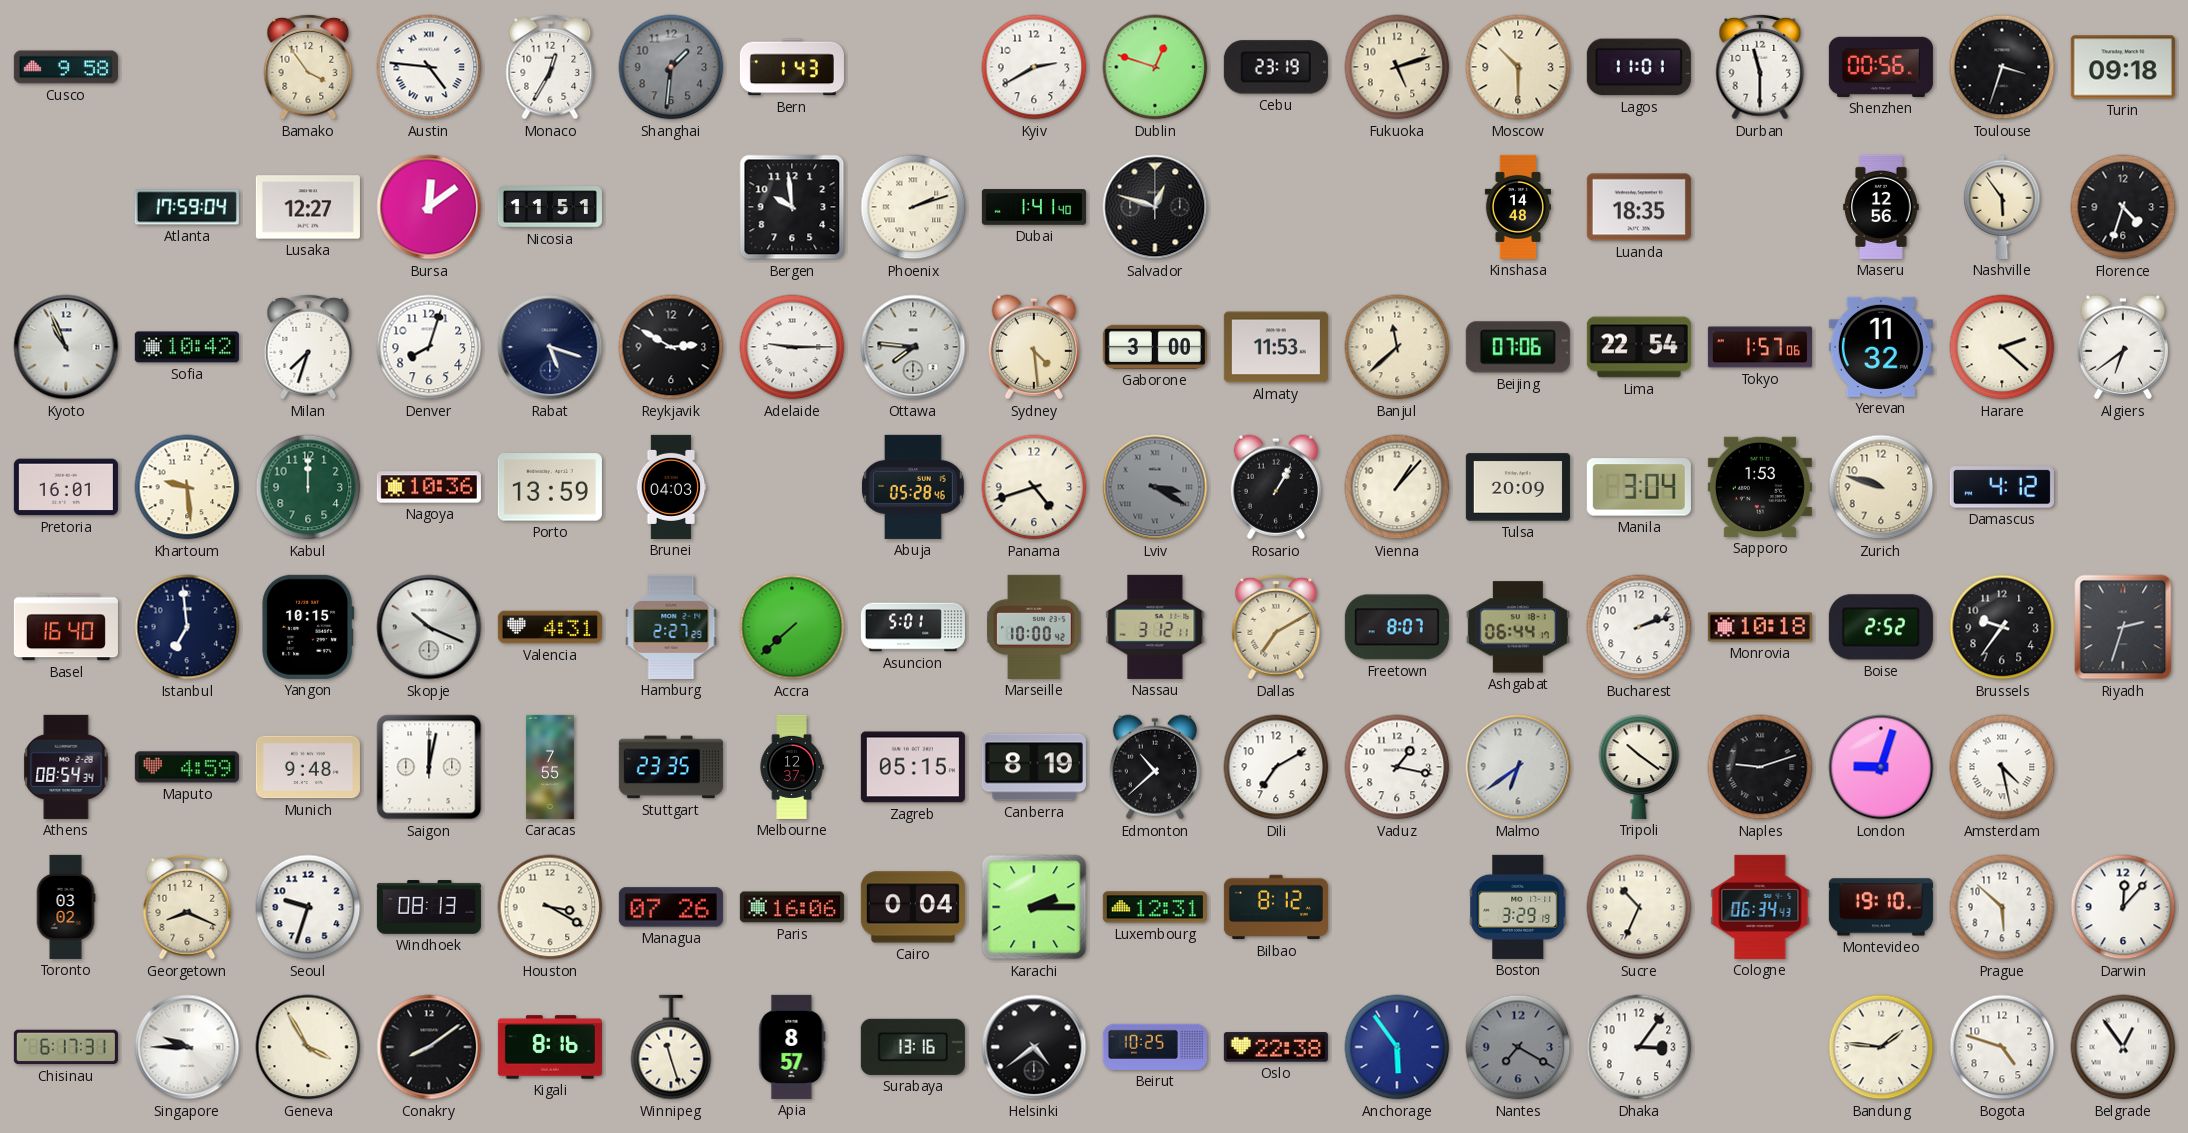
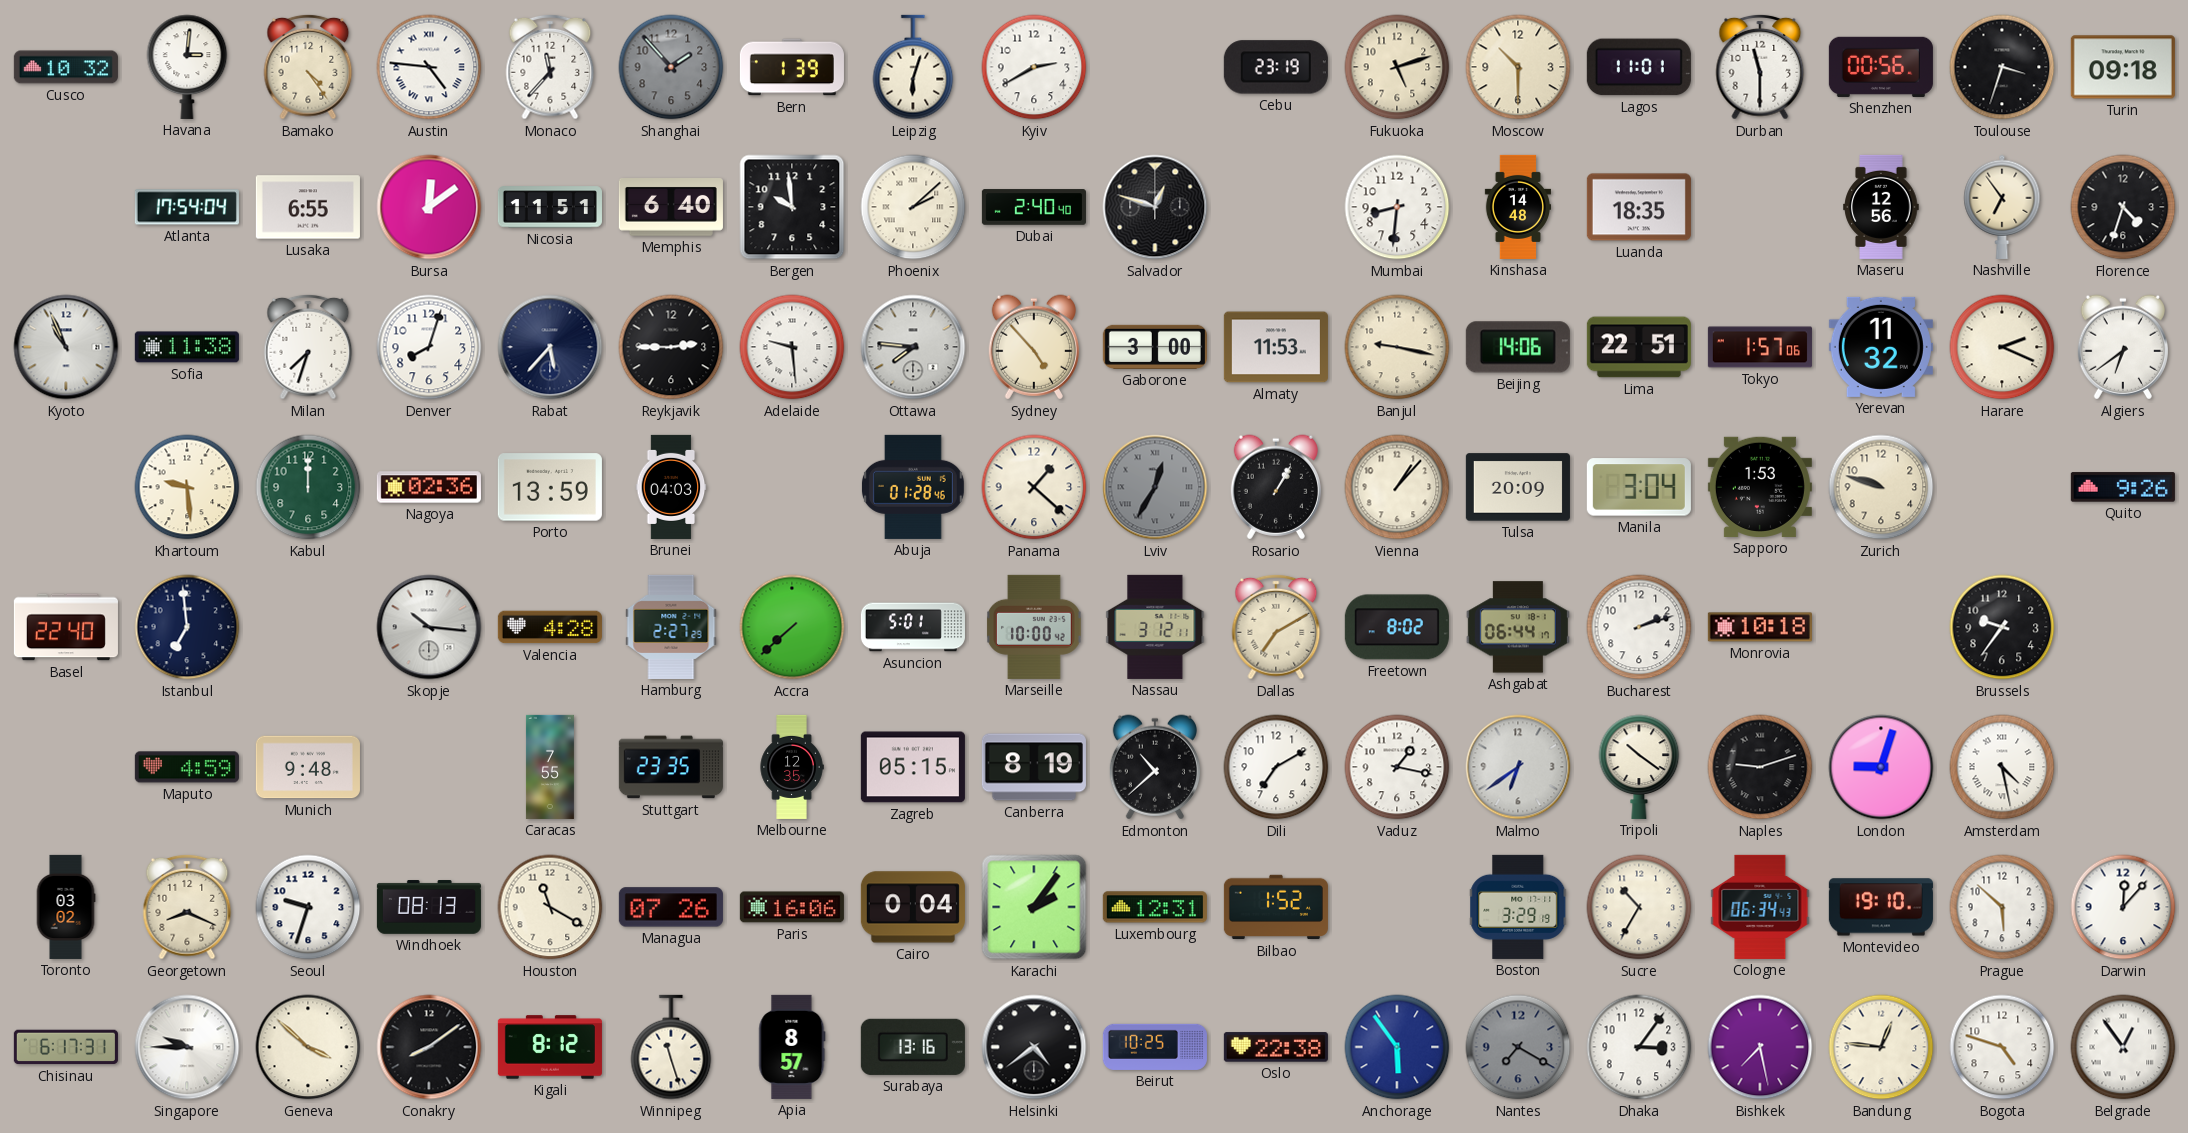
Cusco: 9:58 -> 10:32 (66, 67)
Havana: none -> 3:01 (187, 67)
Bamako: 3:54 -> 4:24 (308, 67)
Monaco: 12:35 -> 11:37 (550, 67)
Shanghai: 1:31 -> 1:53 (671, 67)
Bern: 1:43 -> 1:39 (792, 67)
Leipzig: none -> 6:03 (913, 67)
Dublin: 12:48 -> none (1155, 67)
Atlanta: 17:59 -> 17:54 (187, 207)
Lusaka: 12:27 -> 6:55 (308, 207)
Memphis: none -> 6:40 (671, 208)
Phoenix: 2:12 -> 2:08 (913, 207)
Dubai: 1:41 -> 2:40 (1034, 207)
Mumbai: none -> 8:31 (1397, 207)
Nashville: 5:54 -> 6:54 (2002, 207)
Sofia: 10:42 -> 11:38 (187, 347)
Rabat: 5:18 -> 5:37 (550, 347)
Reykjavik: 2:50 -> 2:45 (671, 347)
Adelaide: 9:15 -> 9:29 (792, 347)
Sydney: 4:29 -> 4:53 (1034, 347)
Banjul: 11:38 -> 9:17 (1397, 347)
Beijing: 07:06 -> 14:06 (1518, 347)
Lima: 22:54 -> 22:51 (1639, 347)
Harare: 2:22 -> 2:19 (2002, 347)
Pretoria: 16:01 -> none (66, 487)
Nagoya: 10:36 -> 02:36 (429, 487)
Abuja: 05:28 -> 01:28 (913, 487)
Panama: 4:42 -> 1:22 (1034, 487)
Lviv: 3:20 -> 12:35 (1155, 487)
Damascus: 4:12 -> none (2002, 487)
Quito: none -> 9:26 (2123, 487)
Basel: 16:40 -> 22:40 (66, 627)
Yangon: 10:15 -> none (308, 627)
Skopje: 10:19 -> 10:16 (429, 627)
Valencia: 4:31 -> 4:28 (550, 627)
Freetown: 8:07 -> 8:02 (1397, 627)
Boise: 2:52 -> none (1881, 627)
Riyadh: 2:33 -> none (2123, 627)
Athens: 08:54 -> none (66, 767)
Saigon: 12:02 -> none (429, 767)
Melbourne: 12:37 -> 12:35 (792, 767)
Houston: 3:20 -> 11:20 (550, 907)
Karachi: 2:15 -> 2:06 (1034, 907)
Bilbao: 8:12 -> 1:52 (1276, 907)
Sucre: 10:34 -> 10:35 (1639, 907)
Geneva: 3:55 -> 3:52 (308, 1047)
Kigali: 8:16 -> 8:12 (550, 1047)
Bishkek: none -> 7:28 (1760, 1047)
Bandung: 1:46 -> 12:46 (1881, 1047)
